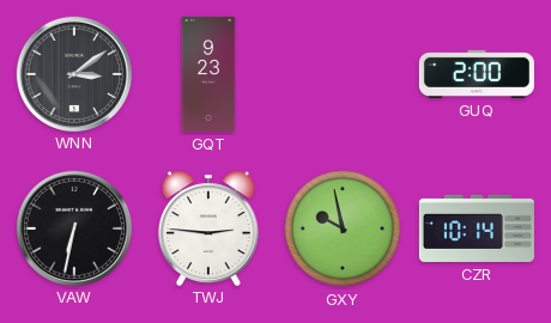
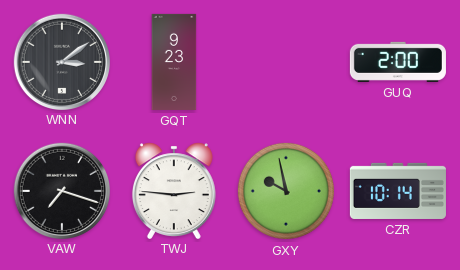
VAW: 6:32 -> 7:18 (61, 190)
